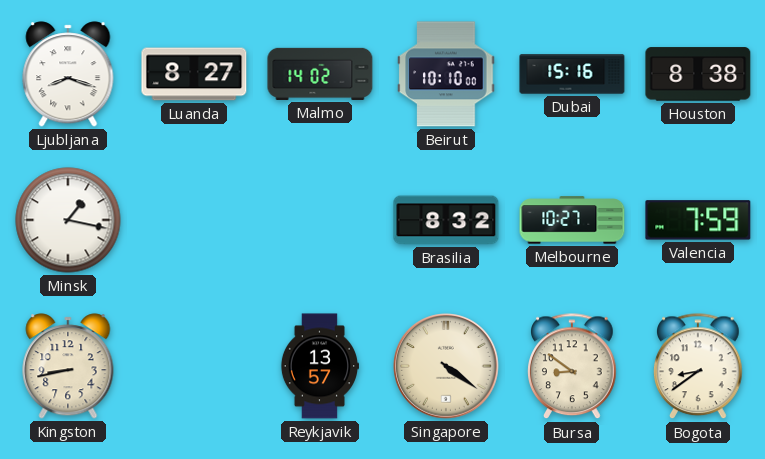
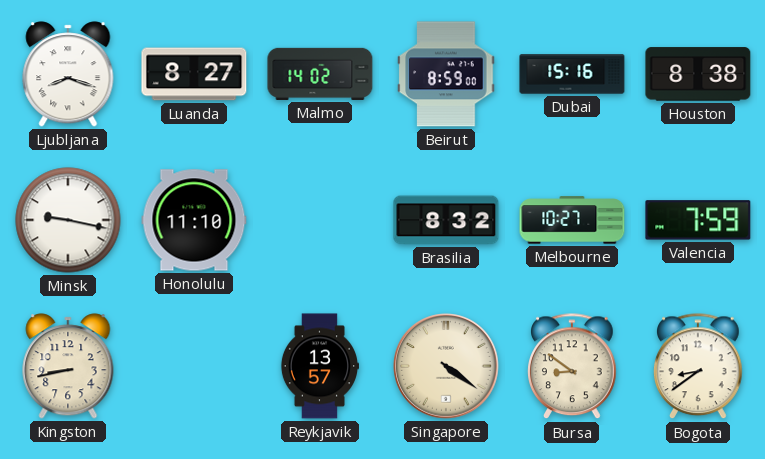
Beirut: 10:10 -> 8:59 (446, 74)
Minsk: 1:17 -> 9:17 (68, 220)
Honolulu: none -> 11:10 (194, 220)
